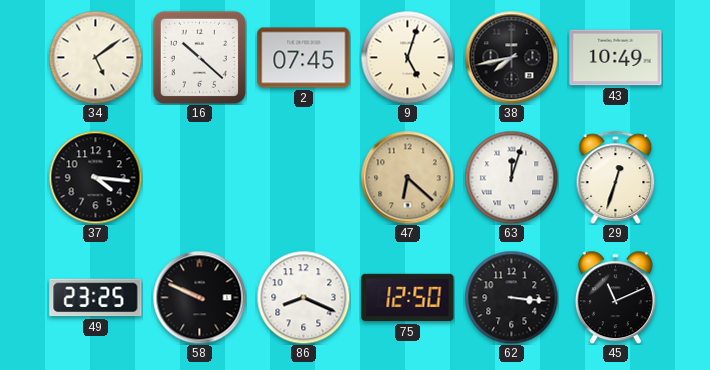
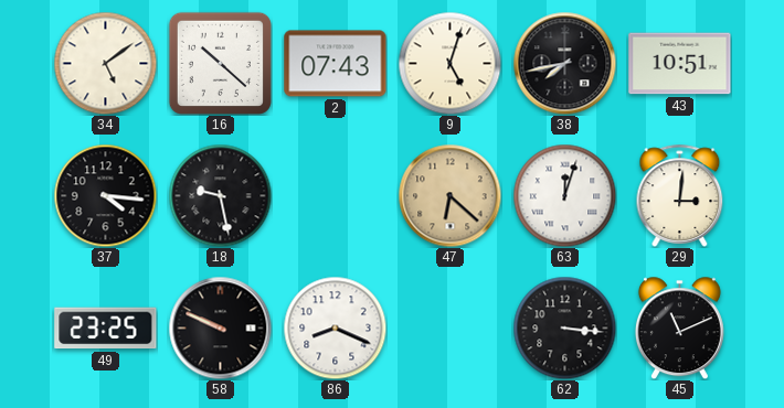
2: 07:45 -> 07:43 (336, 64)
43: 10:49 -> 10:51 (680, 64)
18: none -> 9:28 (220, 195)
29: 12:33 -> 3:01 (680, 195)
75: 12:50 -> none (408, 298)
